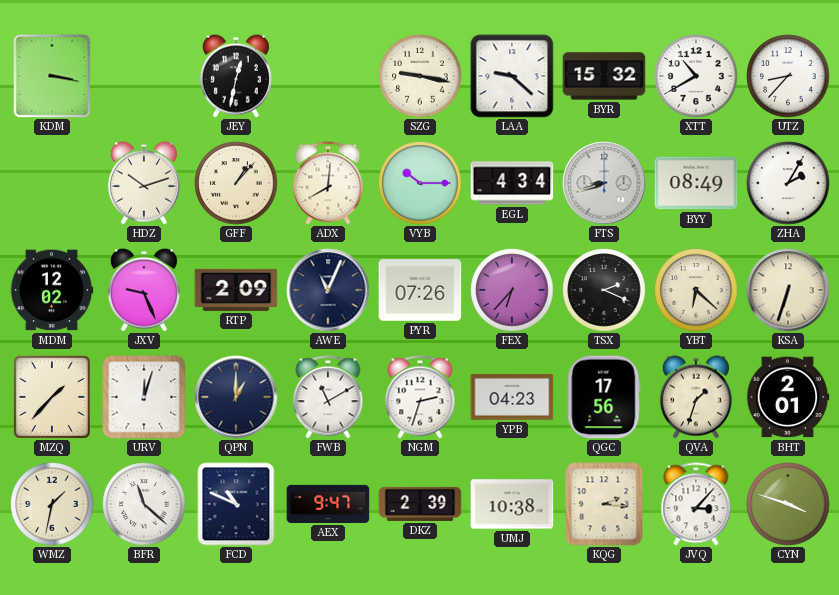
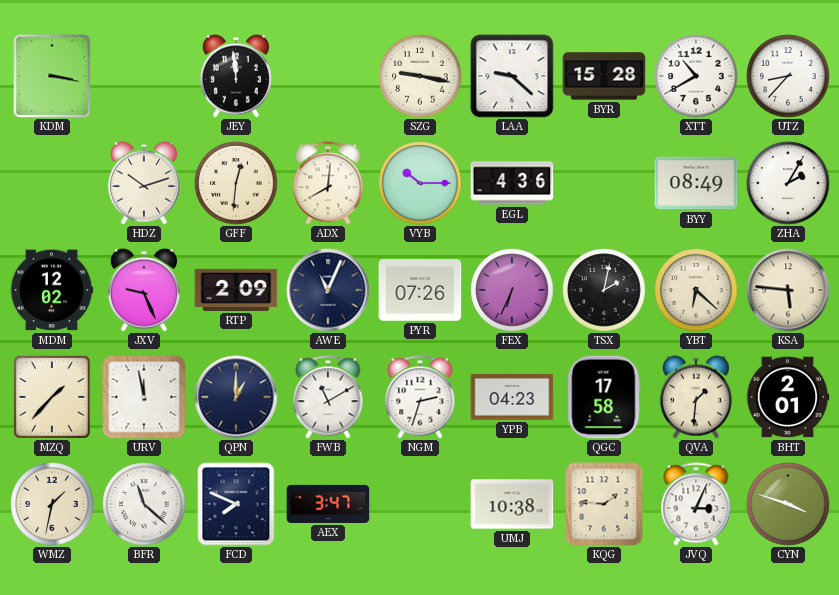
JEY: 12:32 -> 11:59 (236, 76)
BYR: 15:32 -> 15:28 (604, 76)
GFF: 1:07 -> 12:31 (236, 183)
EGL: 4:34 -> 4:36 (512, 183)
FTS: 8:42 -> none (604, 183)
FEX: 6:37 -> 6:34 (512, 290)
TSX: 2:19 -> 2:02 (604, 290)
KSA: 6:33 -> 5:46 (788, 290)
URV: 12:03 -> 11:58 (144, 397)
QGC: 17:56 -> 17:58 (604, 397)
QVA: 1:33 -> 1:31 (696, 397)
FCD: 10:49 -> 7:49 (236, 504)
AEX: 9:47 -> 3:47 (328, 504)
DKZ: 2:39 -> none (420, 504)
KQG: 2:16 -> 1:46 (604, 504)
JVQ: 3:07 -> 3:04 (696, 504)
